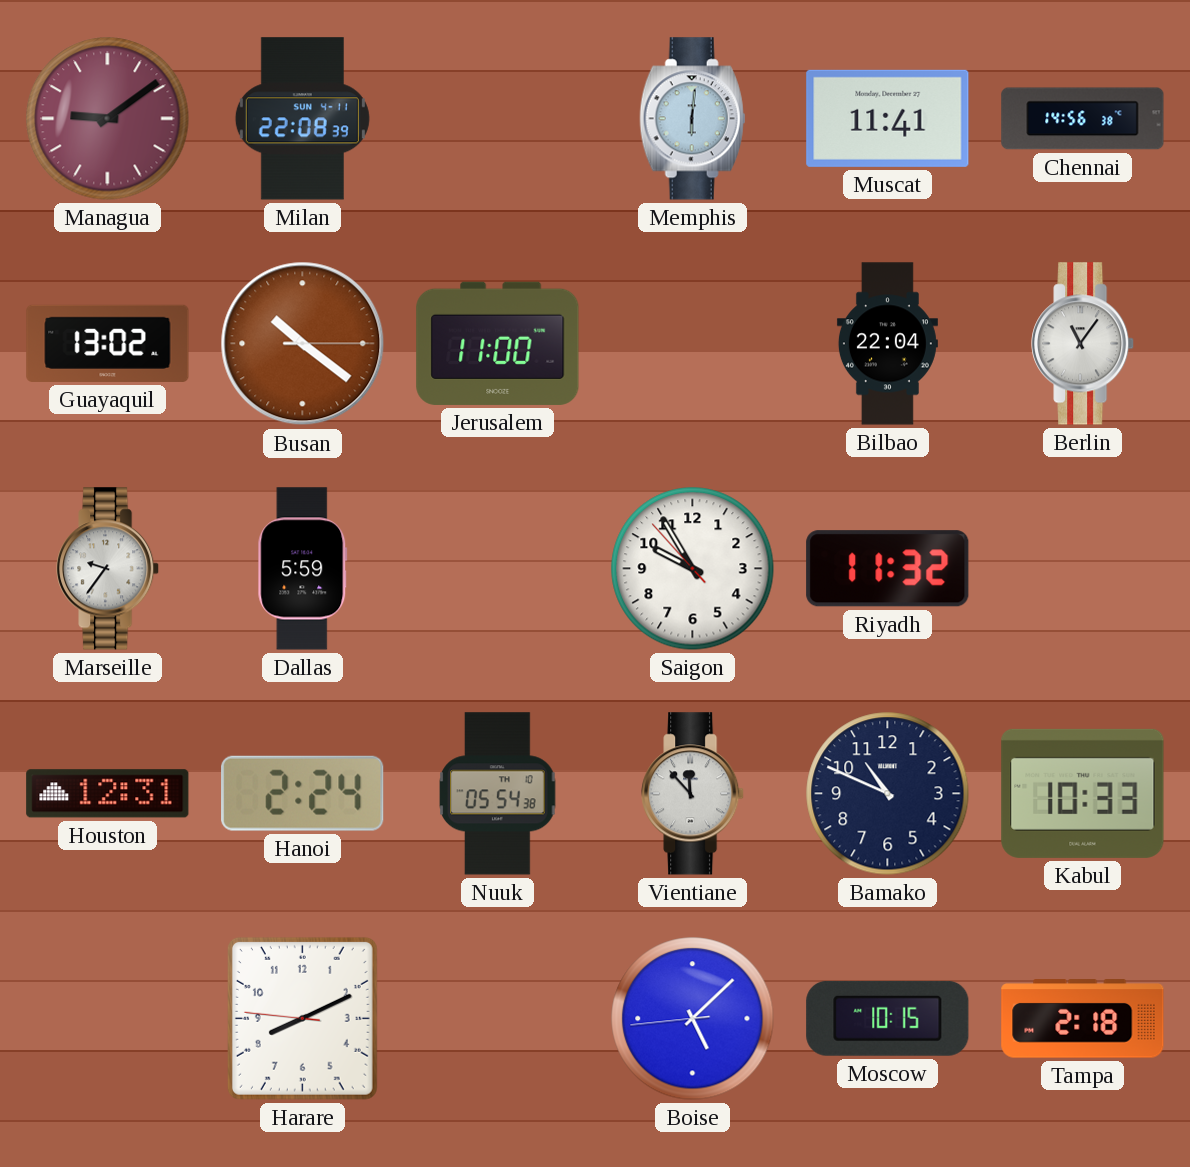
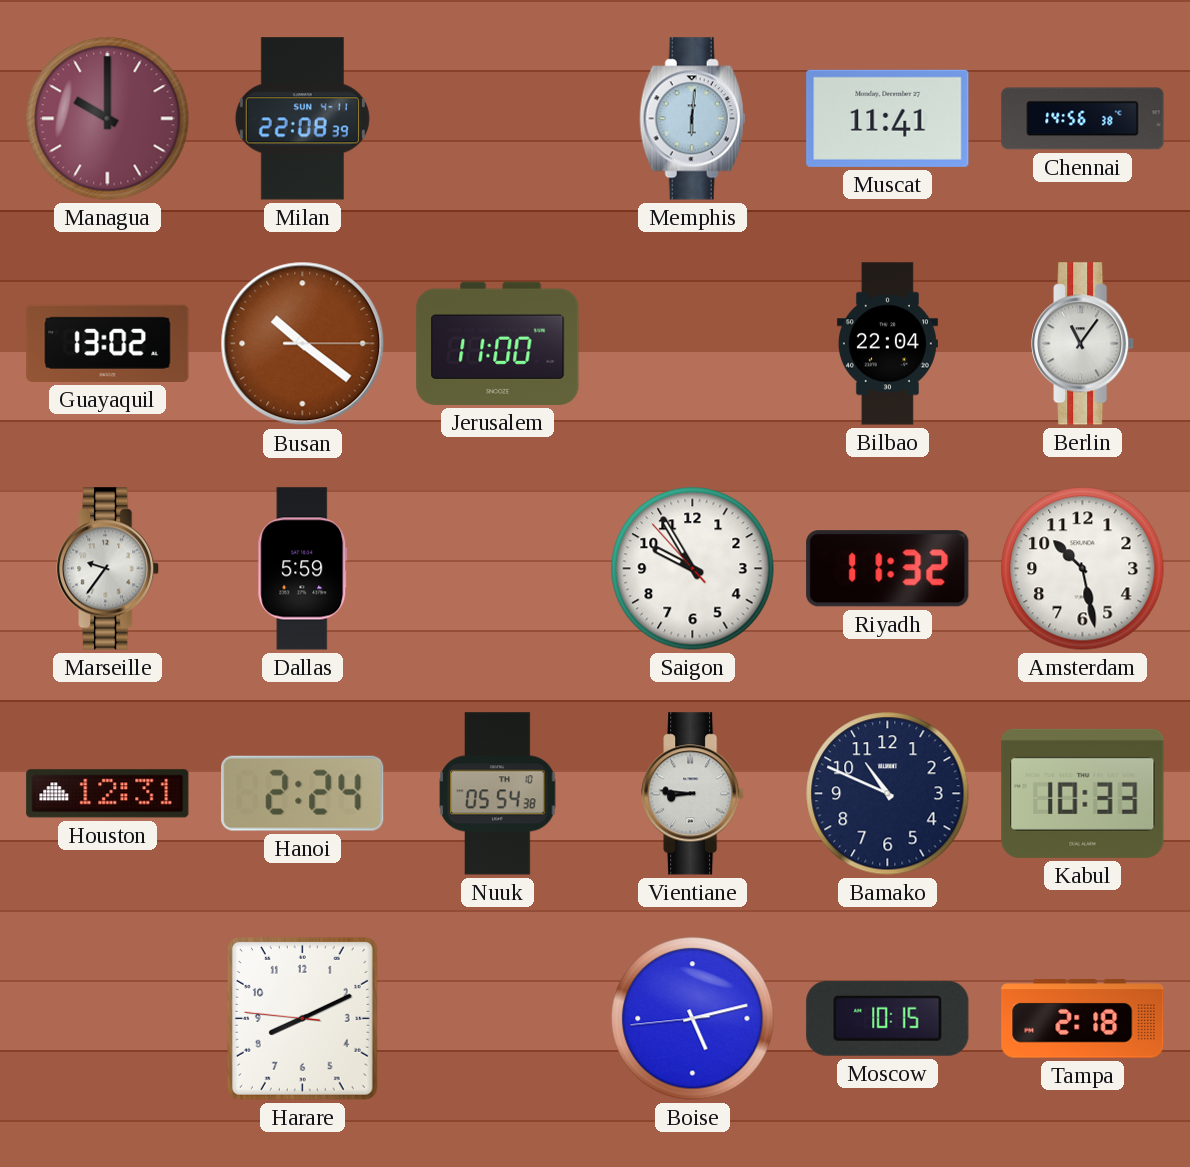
Managua: 9:09 -> 10:00 (108, 119)
Amsterdam: none -> 10:28 (1083, 569)
Vientiane: 11:53 -> 8:46 (693, 794)
Boise: 5:07 -> 5:12 (693, 1019)
